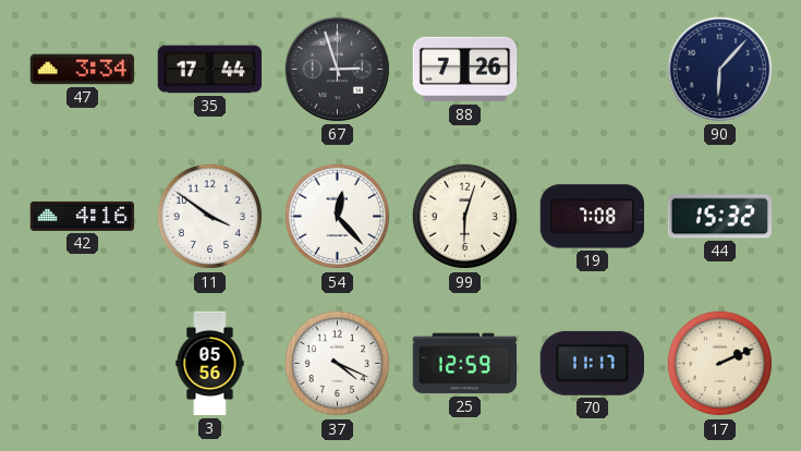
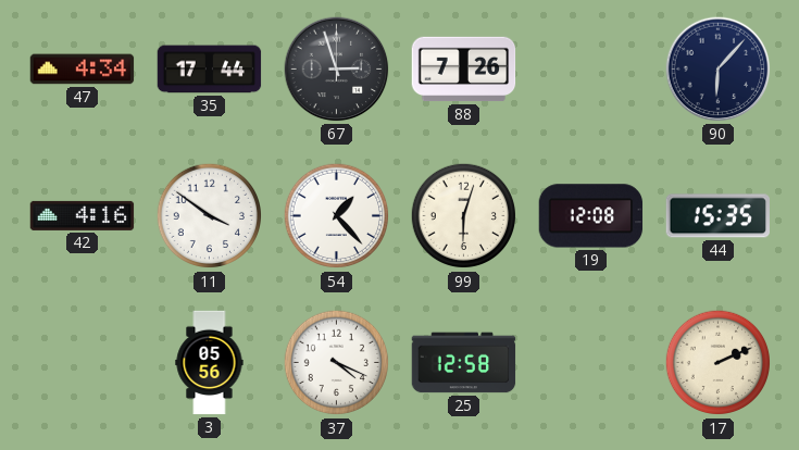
47: 3:34 -> 4:34 (83, 70)
54: 12:23 -> 1:23 (337, 216)
19: 7:08 -> 12:08 (591, 216)
44: 15:32 -> 15:35 (717, 216)
25: 12:59 -> 12:58 (464, 363)
70: 11:17 -> none (592, 363)
